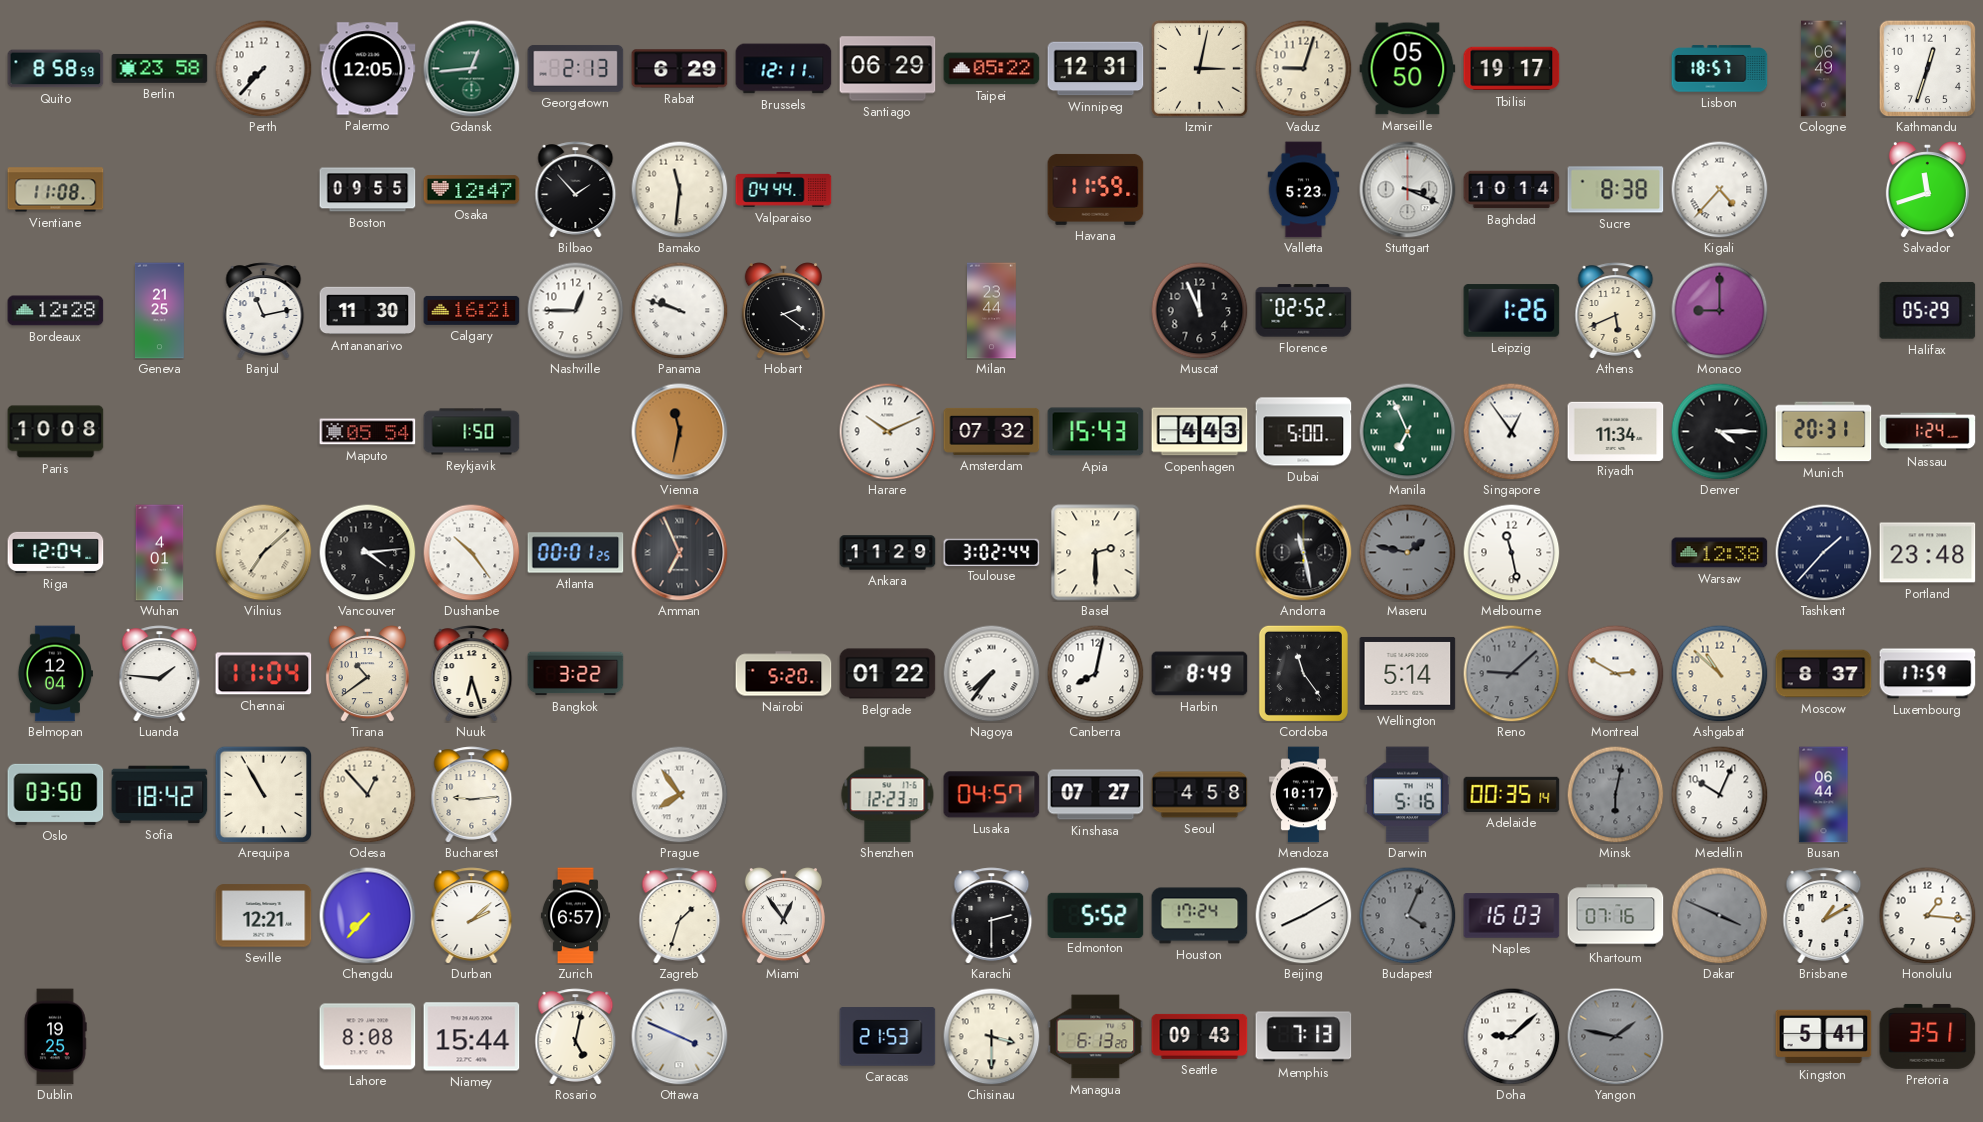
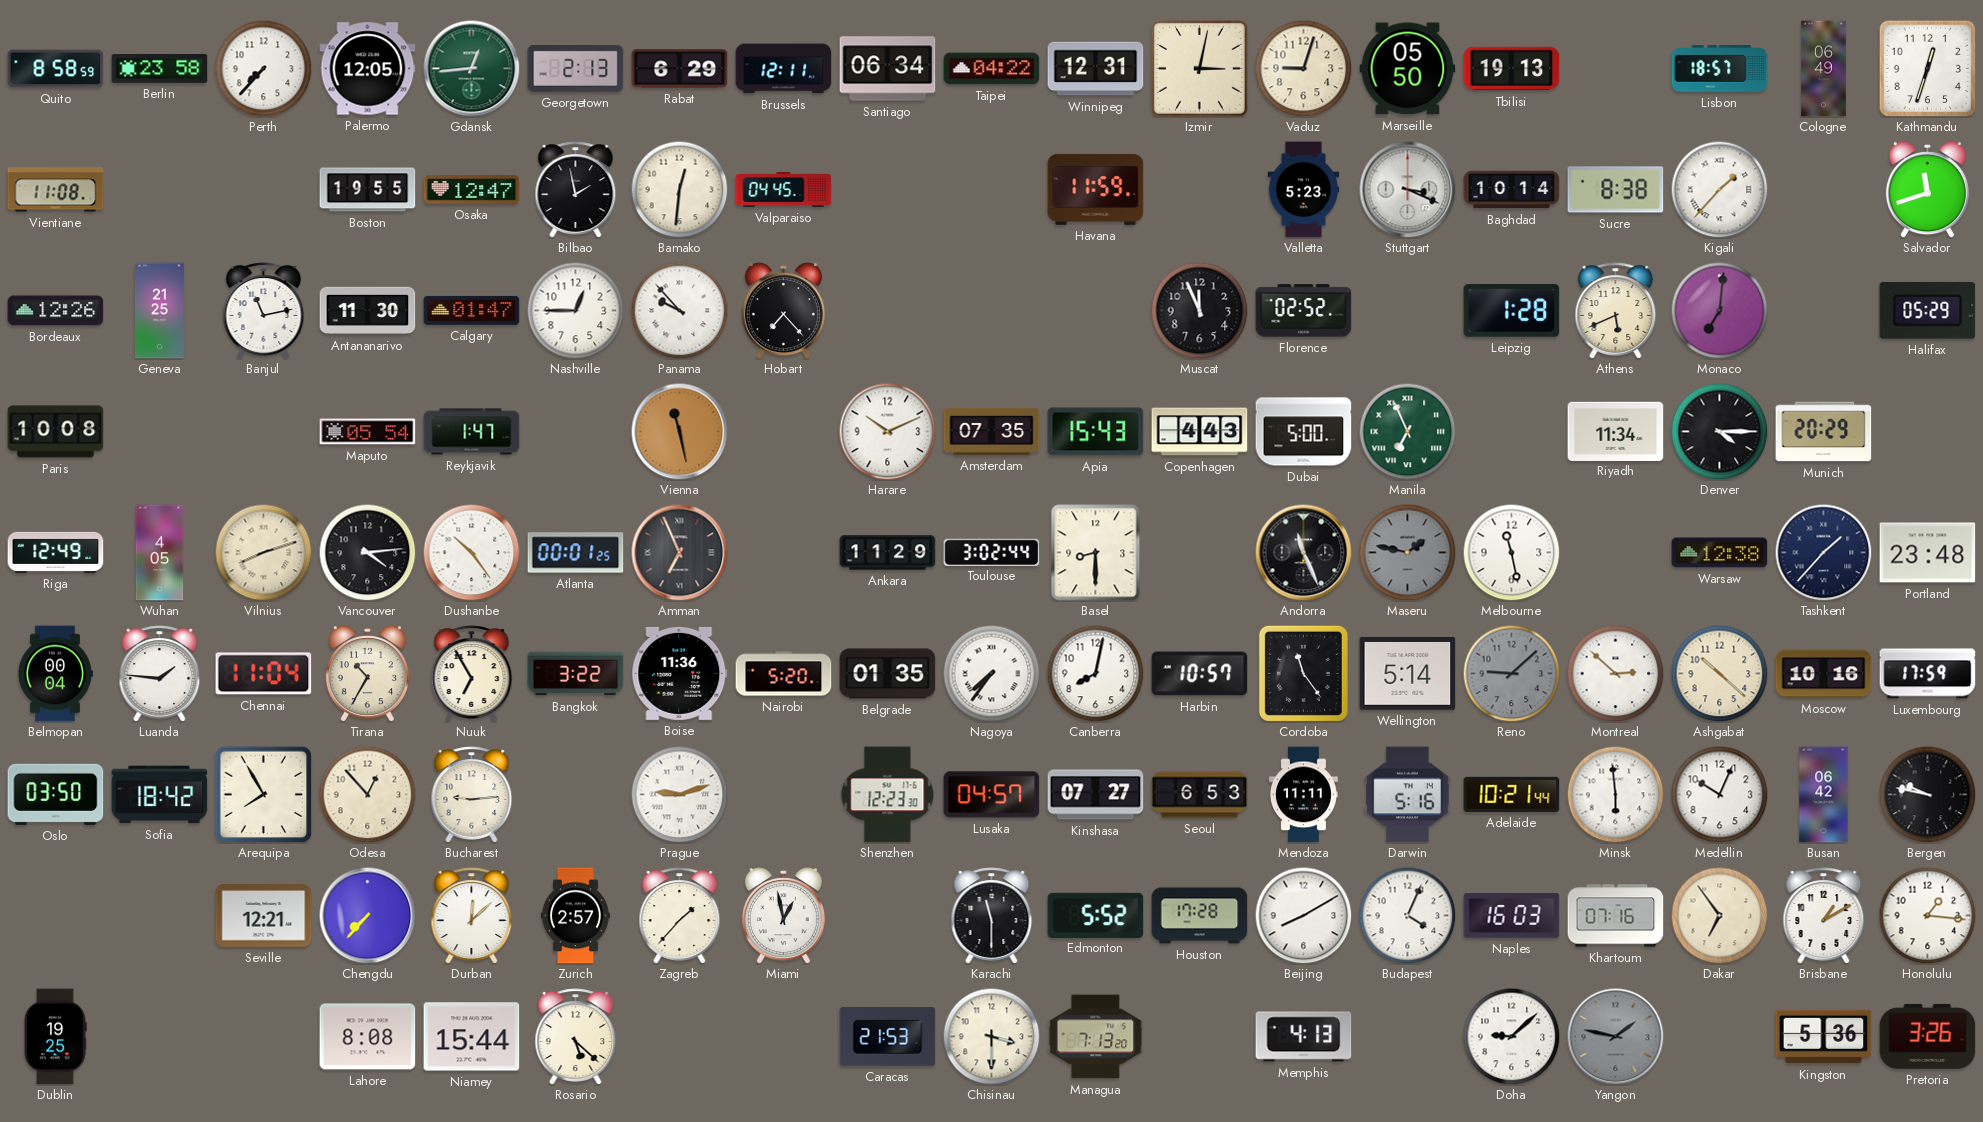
Santiago: 06:29 -> 06:34 (888, 69)
Taipei: 05:22 -> 04:22 (992, 69)
Tbilisi: 19:17 -> 19:13 (1512, 69)
Boston: 09:55 -> 19:55 (368, 190)
Bilbao: 1:53 -> 1:58 (576, 190)
Bamako: 11:31 -> 12:31 (679, 189)
Valparaiso: 04:44 -> 04:45 (784, 190)
Kigali: 4:37 -> 1:37 (1719, 189)
Bordeaux: 12:28 -> 12:26 (56, 311)
Calgary: 16:21 -> 01:47 (472, 310)
Panama: 9:48 -> 9:53 (679, 310)
Hobart: 2:21 -> 7:23 (783, 311)
Milan: 23:44 -> none (992, 311)
Leipzig: 1:26 -> 1:28 (1512, 311)
Monaco: 9:00 -> 7:01 (1719, 310)
Reykjavik: 1:50 -> 1:47 (472, 432)
Vienna: 11:32 -> 11:28 (680, 432)
Amsterdam: 07:32 -> 07:35 (992, 431)
Singapore: 12:54 -> none (1511, 431)
Munich: 20:31 -> 20:29 (1824, 432)
Nassau: 1:24 -> none (1928, 432)
Riga: 12:04 -> 12:49 (56, 552)
Wuhan: 4:01 -> 4:05 (160, 553)
Vilnius: 7:08 -> 8:12 (263, 552)
Basel: 2:30 -> 8:30 (1096, 553)
Andorra: 11:28 -> 11:26 (1304, 553)
Belmopan: 12:04 -> 00:04 (55, 674)
Tirana: 10:39 -> 10:35 (367, 674)
Nuuk: 6:27 -> 6:55 (472, 674)
Boise: none -> 11:36 (680, 673)
Belgrade: 01:22 -> 01:35 (888, 674)
Harbin: 8:49 -> 10:57 (1200, 674)
Montreal: 2:50 -> 2:52 (1615, 673)
Ashgabat: 10:52 -> 10:22 (1719, 673)
Moscow: 8:37 -> 10:16 (1824, 674)
Arequipa: 10:55 -> 7:55 (263, 794)
Prague: 7:54 -> 9:12 (679, 794)
Seoul: 4:58 -> 6:53 (1200, 795)
Mendoza: 10:17 -> 11:11 (1303, 795)
Adelaide: 00:35 -> 10:21 (1512, 794)
Minsk: 6:02 -> 5:59 (1615, 794)
Minsk dial: grey -> white (1615, 794)
Busan: 06:44 -> 06:42 (1824, 795)
Bergen: none -> 9:47 (1927, 794)
Durban: 2:08 -> 12:08 (472, 916)
Zurich: 6:57 -> 2:57 (575, 916)
Zagreb: 1:33 -> 1:37 (680, 916)
Miami: 12:54 -> 12:58 (783, 916)
Karachi: 2:30 -> 11:30 (992, 916)
Houston: 17:24 -> 17:28 (1200, 916)
Budapest dial: grey -> white (1407, 915)
Dakar: 3:49 -> 6:54 (1719, 915)
Dakar dial: grey -> cream (1719, 915)
Rosario: 5:02 -> 5:22 (576, 1037)
Ottawa: 3:49 -> none (680, 1037)
Managua: 6:13 -> 7:13 (1096, 1037)
Seattle: 09:43 -> none (1200, 1036)
Memphis: 7:13 -> 4:13 (1304, 1037)
Kingston: 5:41 -> 5:36 (1824, 1037)
Pretoria: 3:51 -> 3:26 (1928, 1036)
